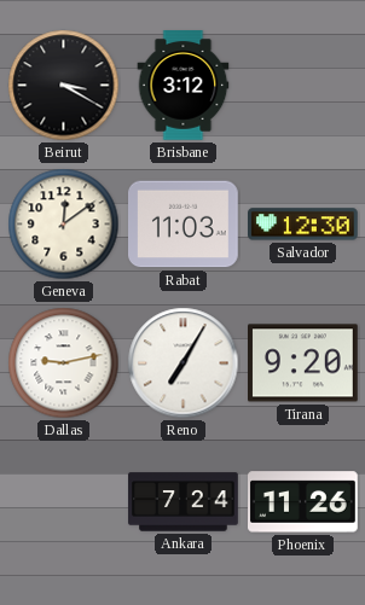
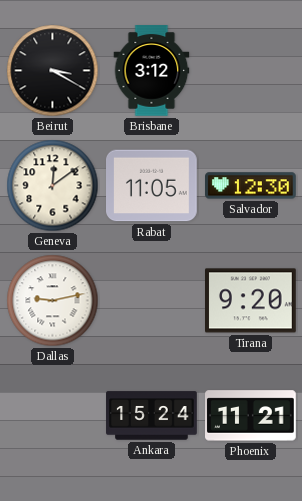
Rabat: 11:03 -> 11:05 (152, 186)
Reno: 7:05 -> none (184, 363)
Ankara: 7:24 -> 15:24 (152, 416)
Phoenix: 11:26 -> 11:21 (251, 416)
